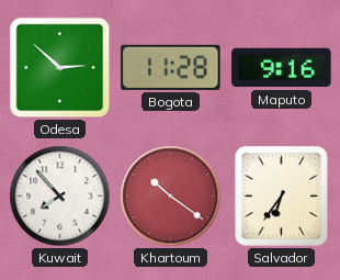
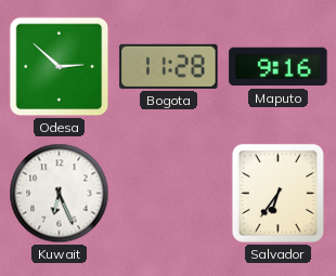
Kuwait: 7:53 -> 6:26 (60, 194)
Khartoum: 10:21 -> none (171, 197)
